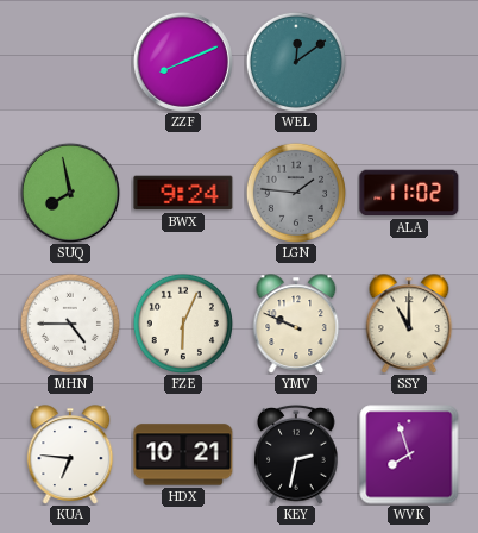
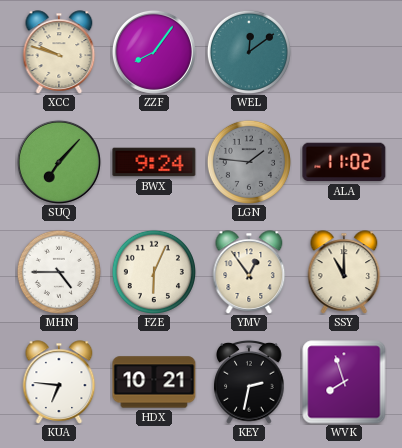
XCC: none -> 9:48 (59, 52)
ZZF: 8:11 -> 8:06 (154, 52)
SUQ: 7:58 -> 7:07 (59, 162)
YMV: 9:49 -> 12:54 (249, 272)
